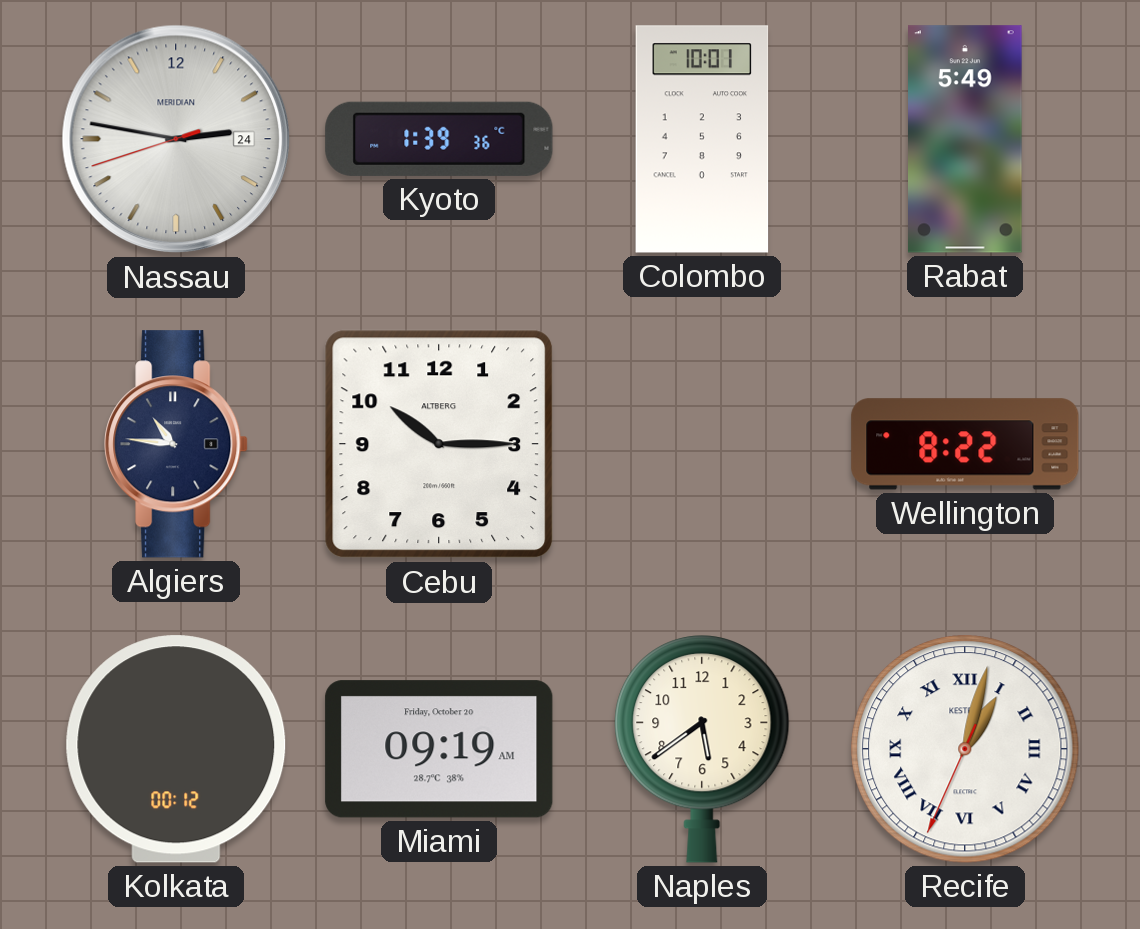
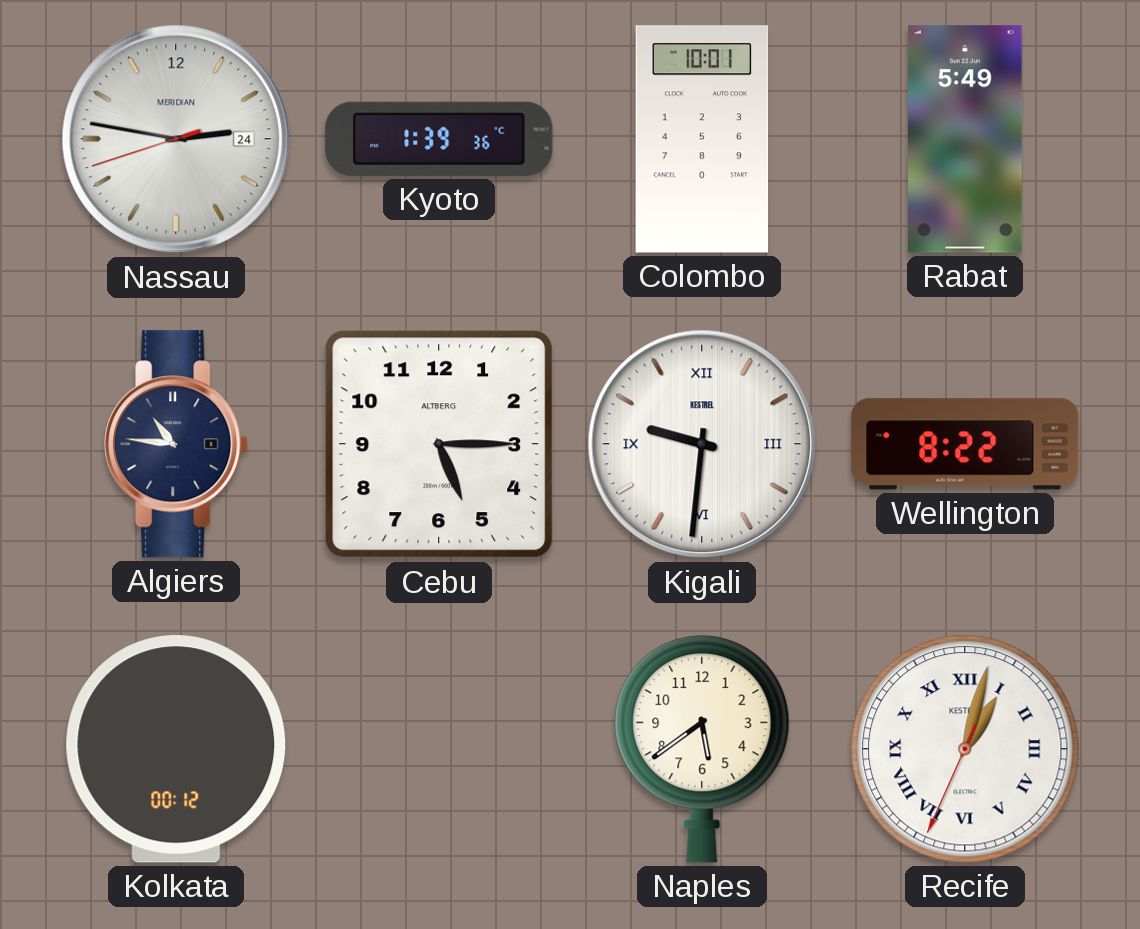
Cebu: 10:15 -> 5:15 (439, 444)
Kigali: none -> 9:31 (702, 444)
Miami: 09:19 -> none (439, 749)
